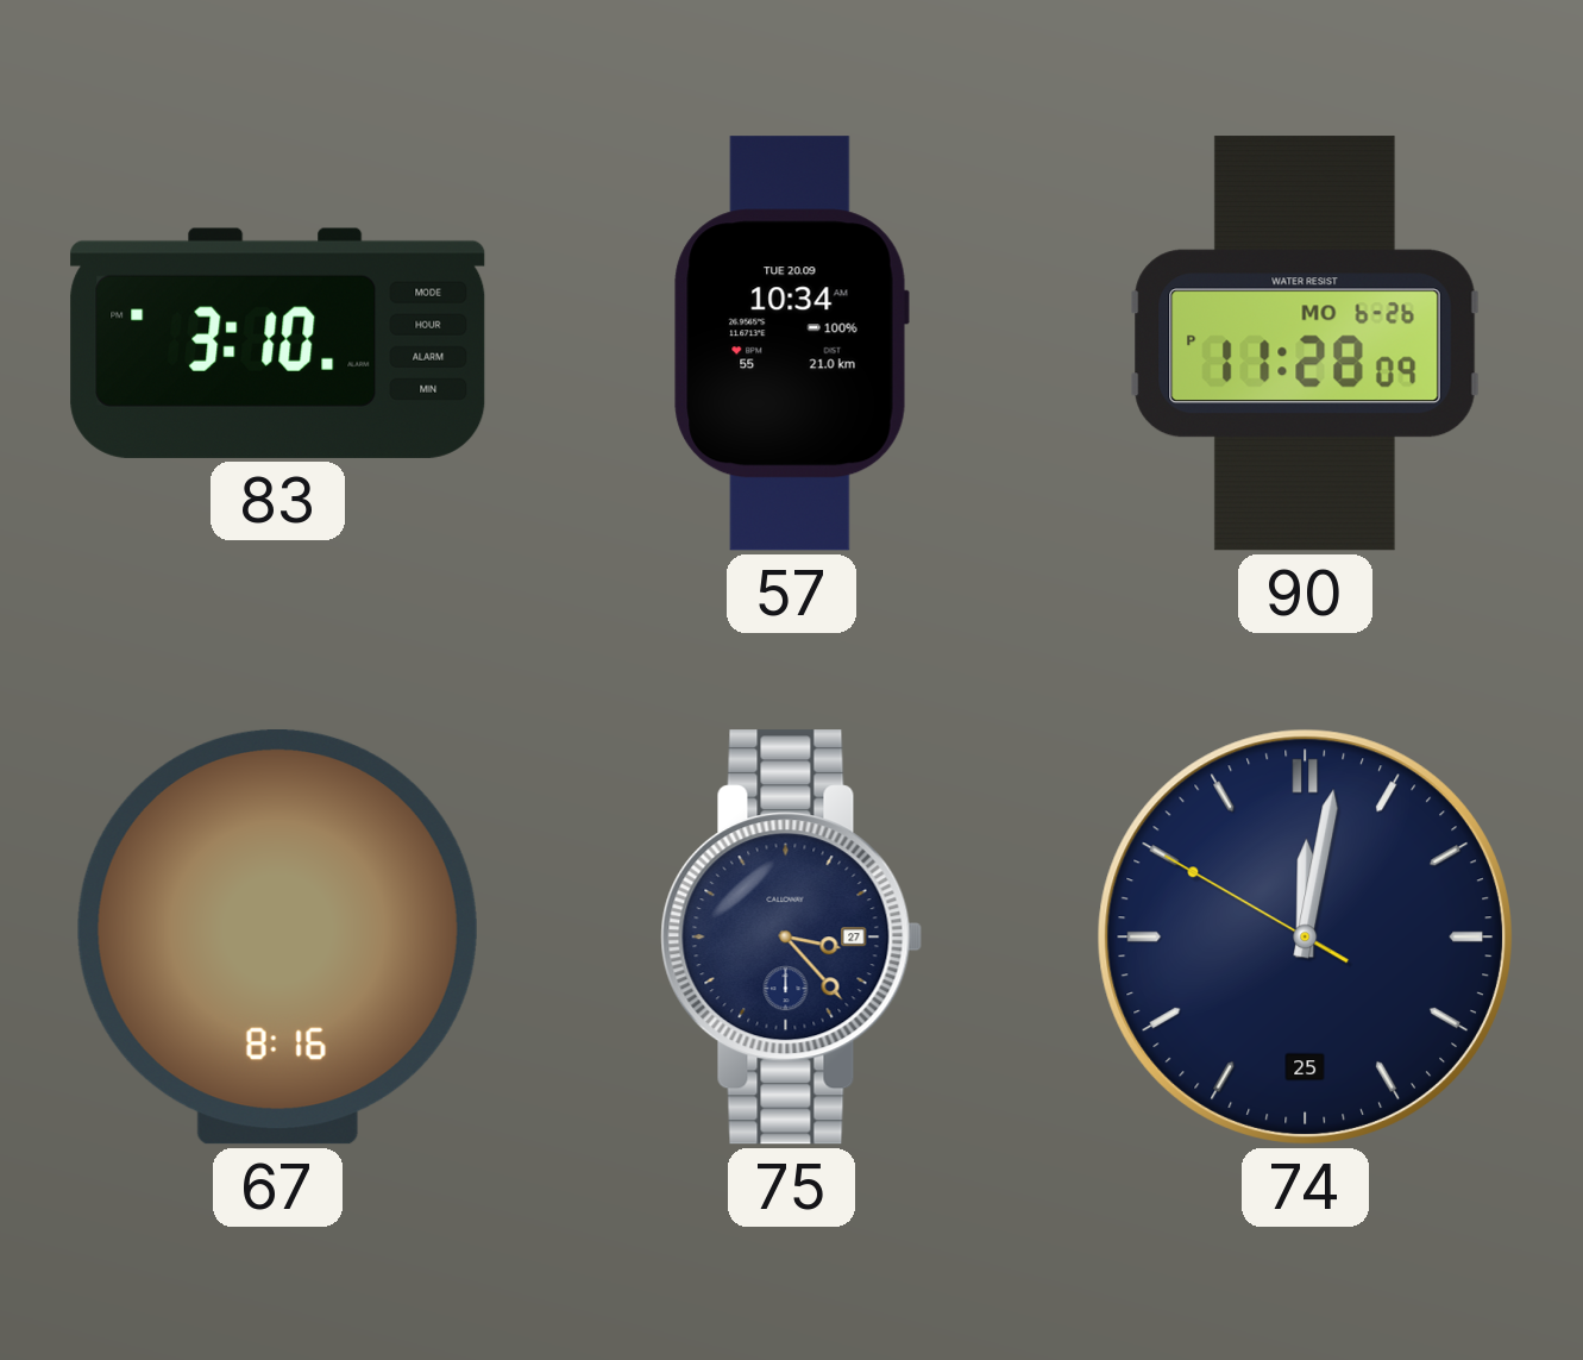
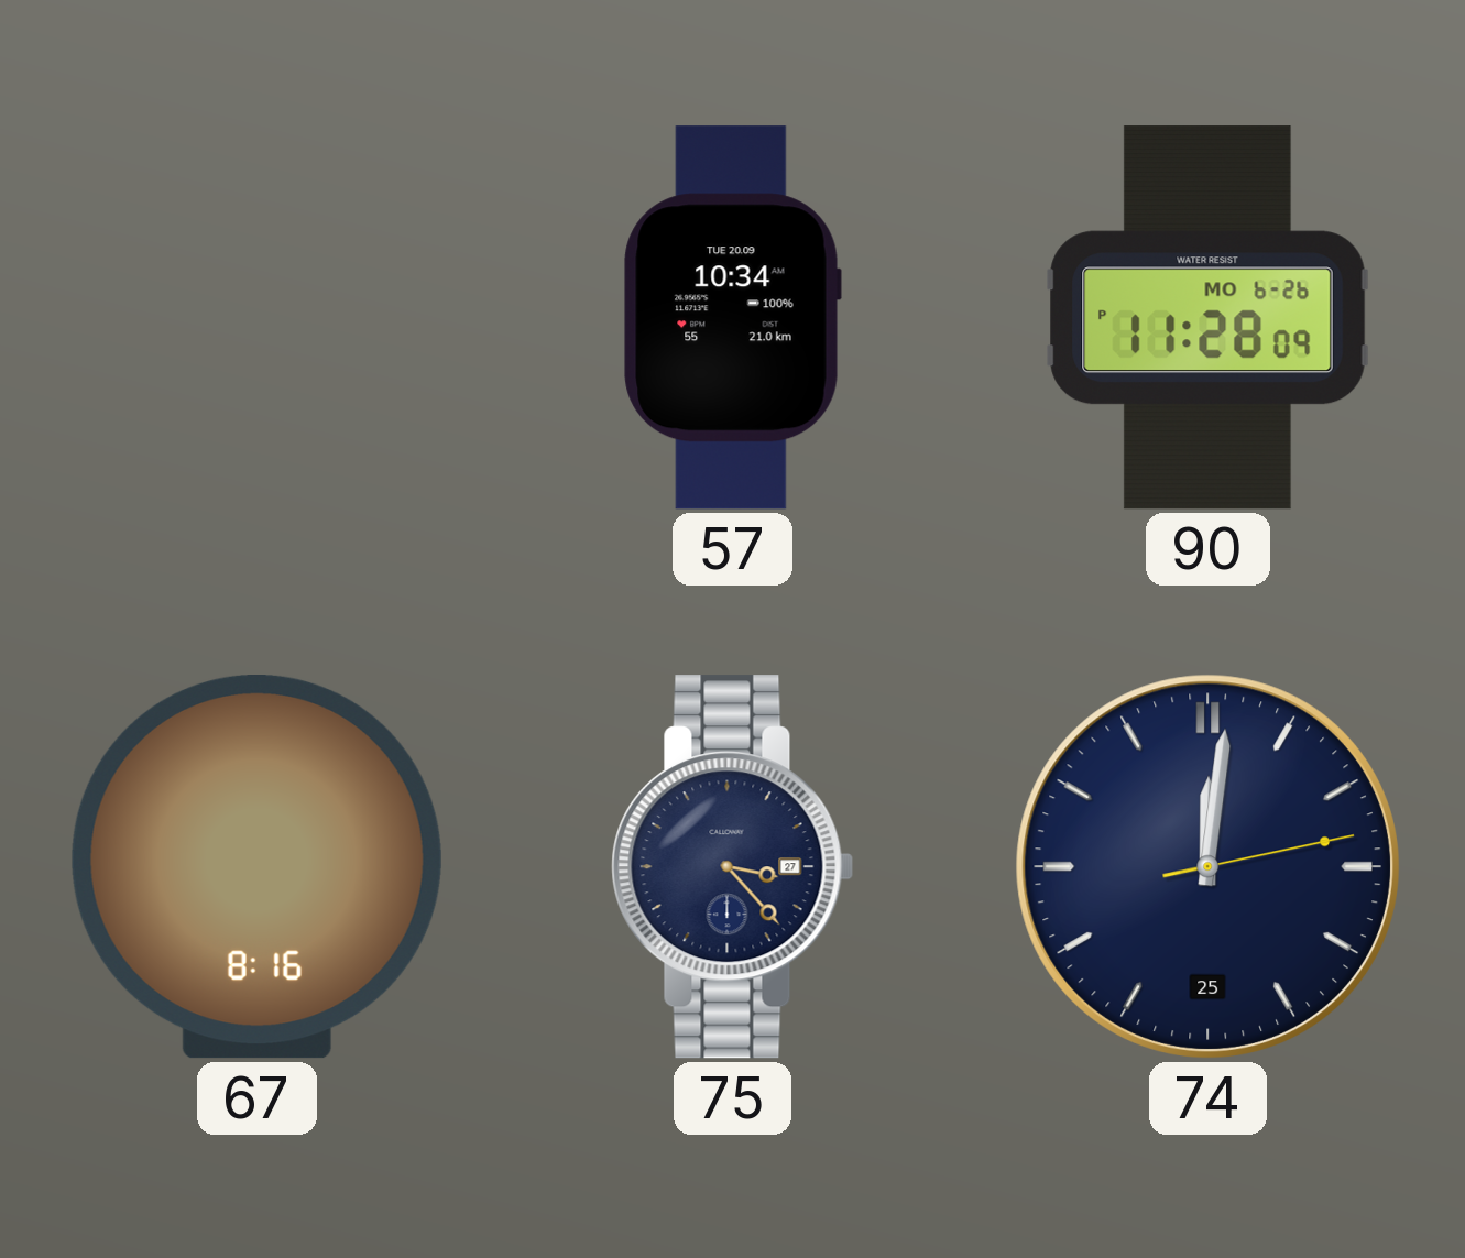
83: 3:10 -> none (278, 343)
74: 12:01:50 -> 12:01:13 (1207, 866)
